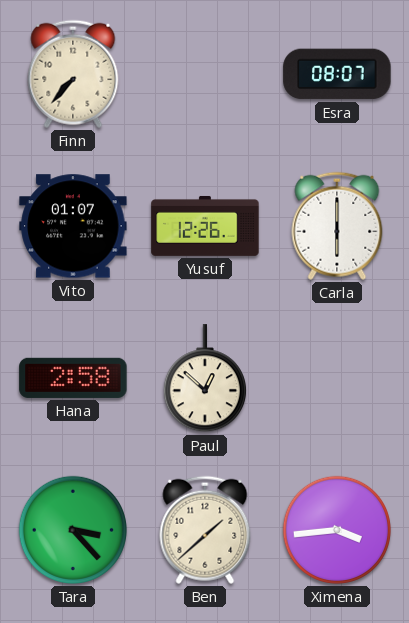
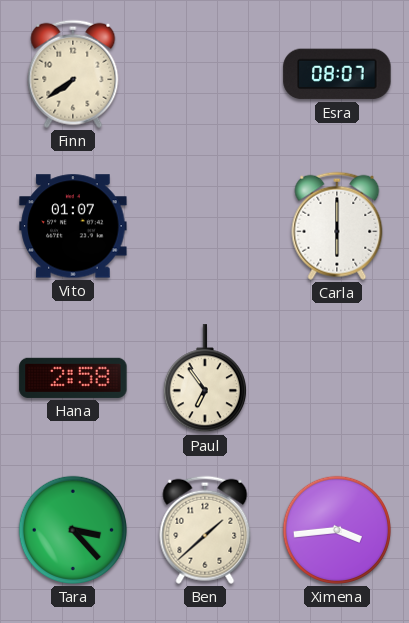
Finn: 7:37 -> 7:39 (73, 74)
Yusuf: 12:26 -> none (205, 226)
Paul: 12:52 -> 6:54 (205, 379)
